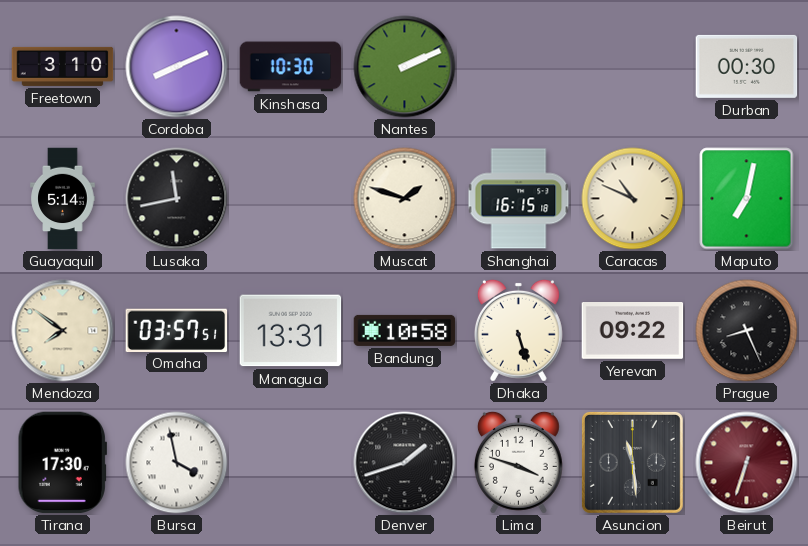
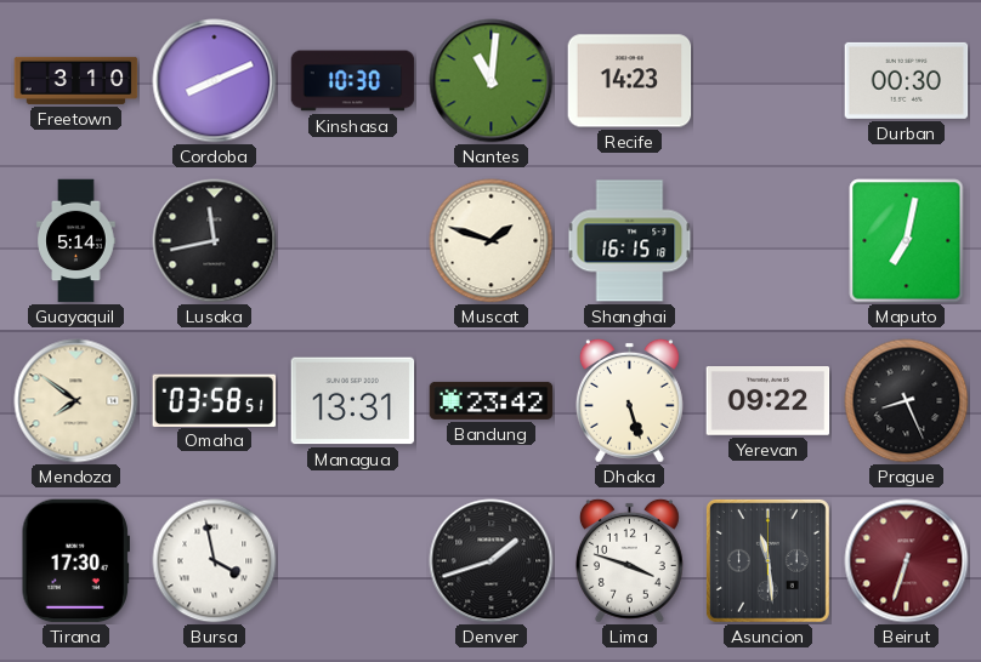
Nantes: 2:11 -> 11:01 (492, 81)
Recife: none -> 14:23 (630, 81)
Caracas: 10:49 -> none (633, 199)
Omaha: 03:57 -> 03:58 (215, 400)
Bandung: 10:58 -> 23:42 (492, 400)
